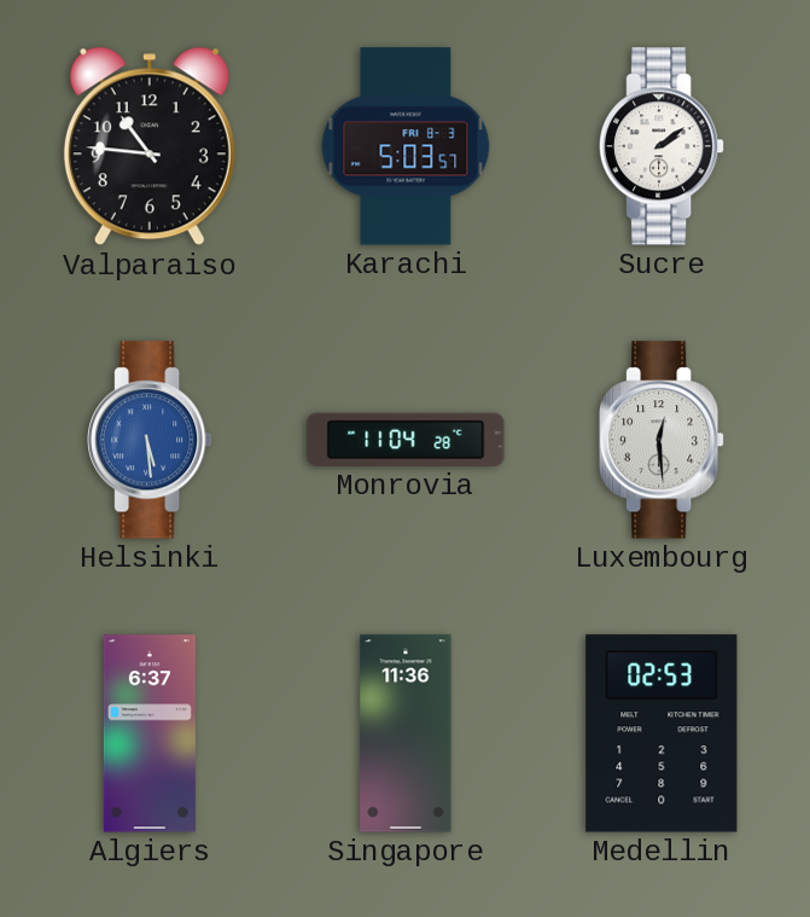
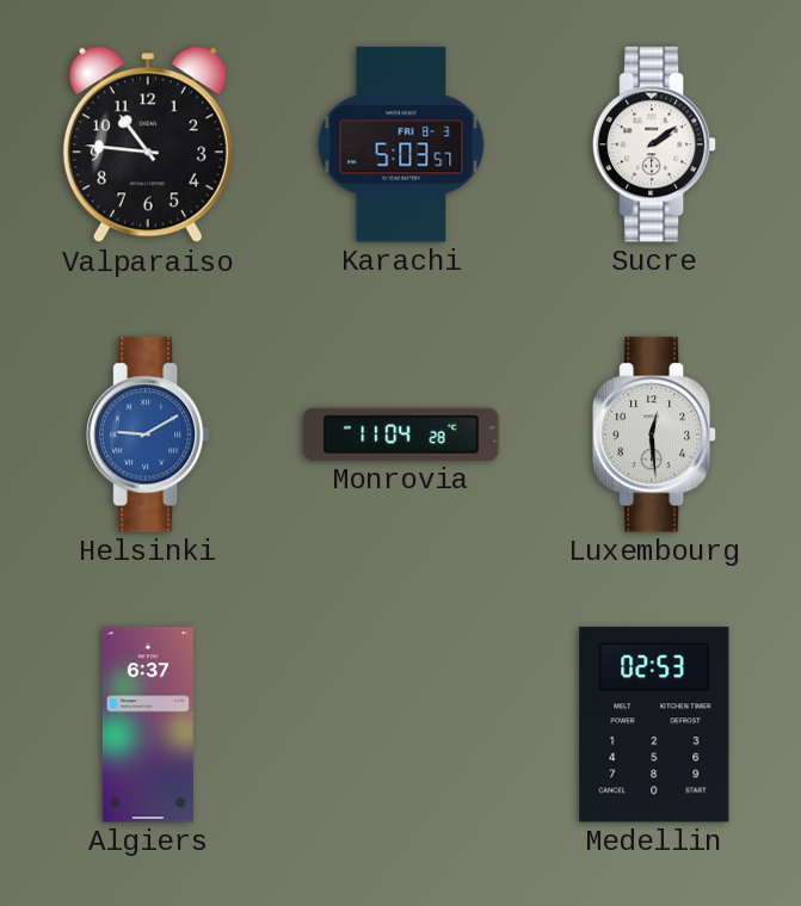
Helsinki: 5:29 -> 9:10 (149, 434)
Singapore: 11:36 -> none (406, 733)
